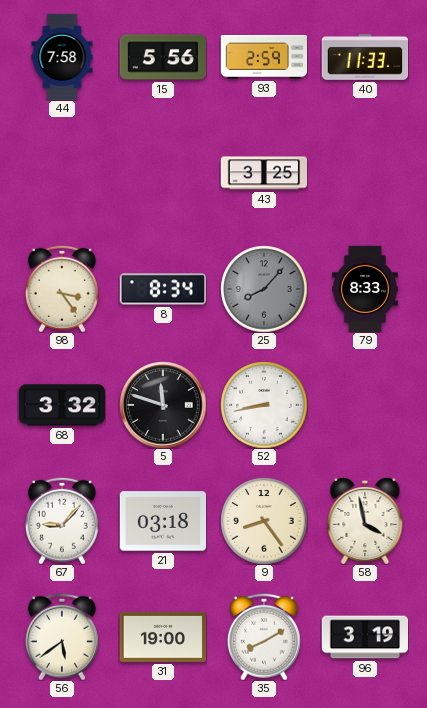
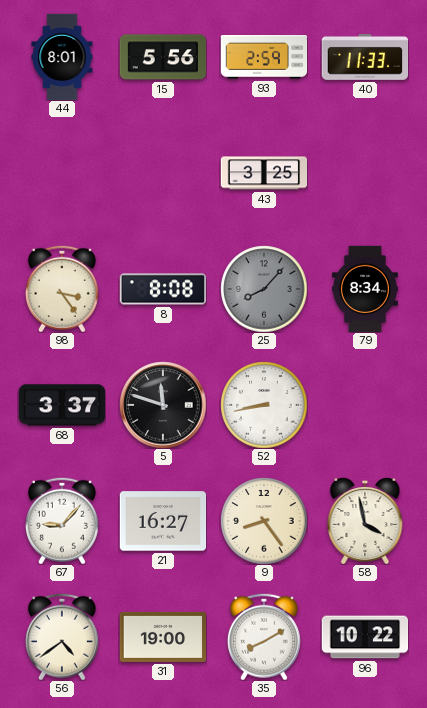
44: 7:58 -> 8:01 (62, 57)
8: 8:34 -> 8:08 (163, 289)
79: 8:33 -> 8:34 (365, 289)
68: 3:32 -> 3:37 (62, 405)
21: 03:18 -> 16:27 (163, 521)
56: 5:39 -> 4:39 (62, 637)
96: 3:19 -> 10:22 (365, 637)
